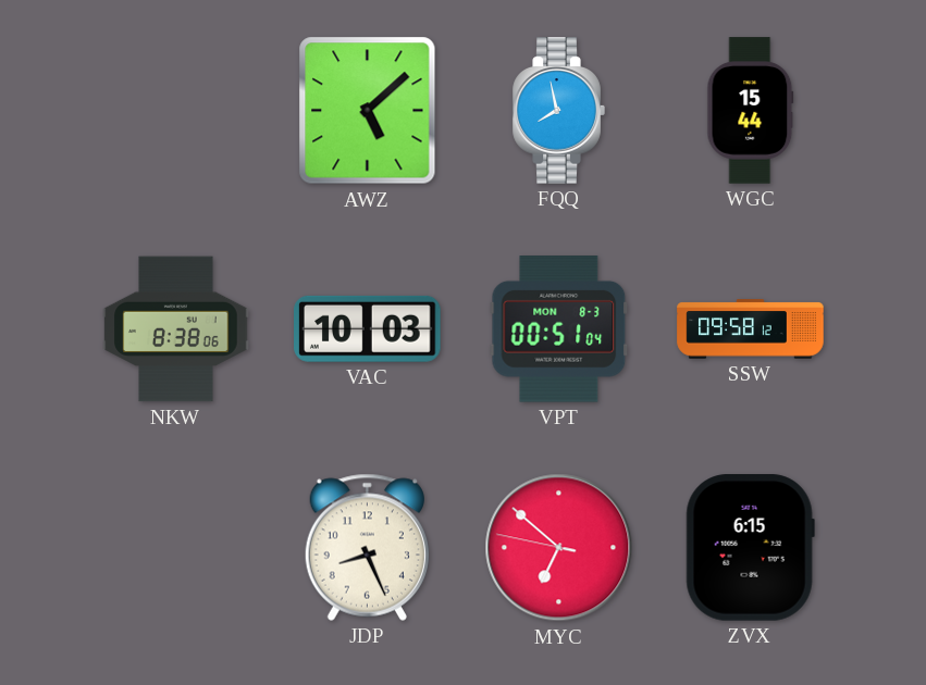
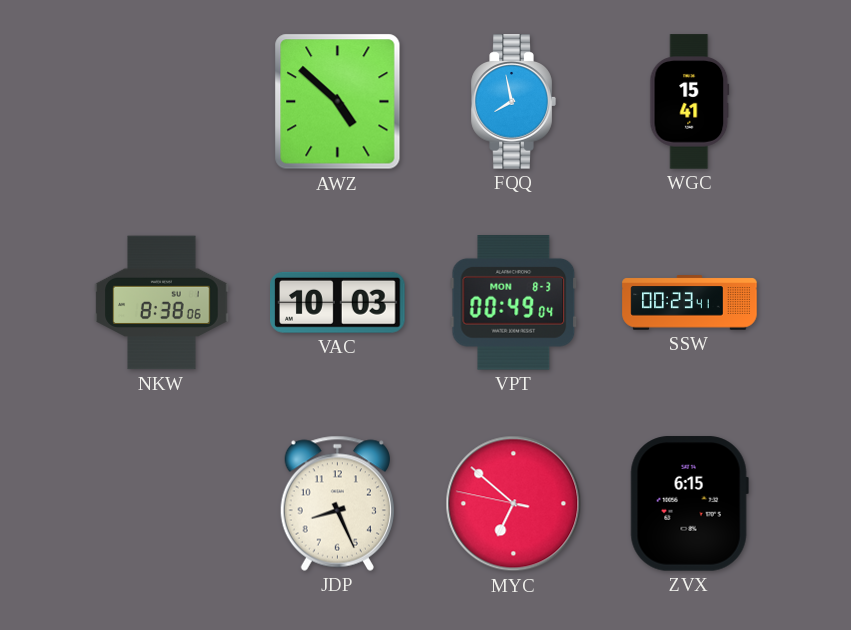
AWZ: 5:08 -> 4:52 (338, 102)
WGC: 15:44 -> 15:41 (690, 102)
VPT: 00:51 -> 00:49 (514, 303)
SSW: 09:58 -> 00:23 (690, 303)
